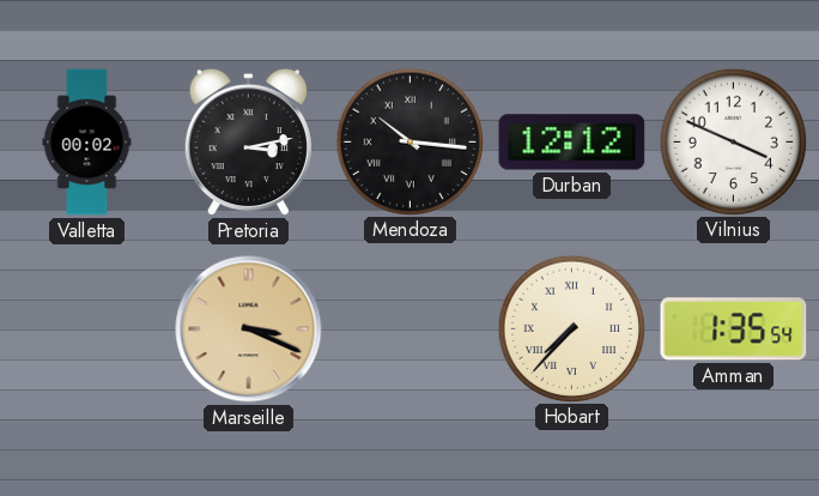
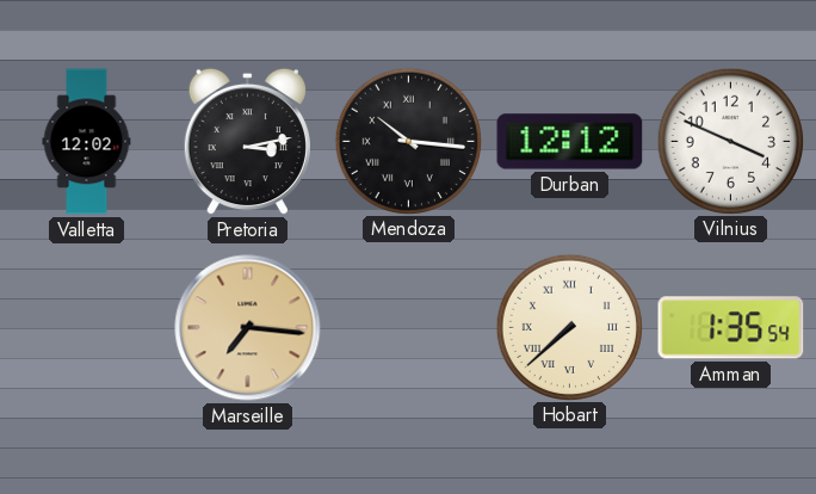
Valletta: 00:02 -> 12:02 (87, 142)
Marseille: 3:19 -> 7:16 (248, 328)
Hobart: 7:37 -> 7:38 (569, 327)
